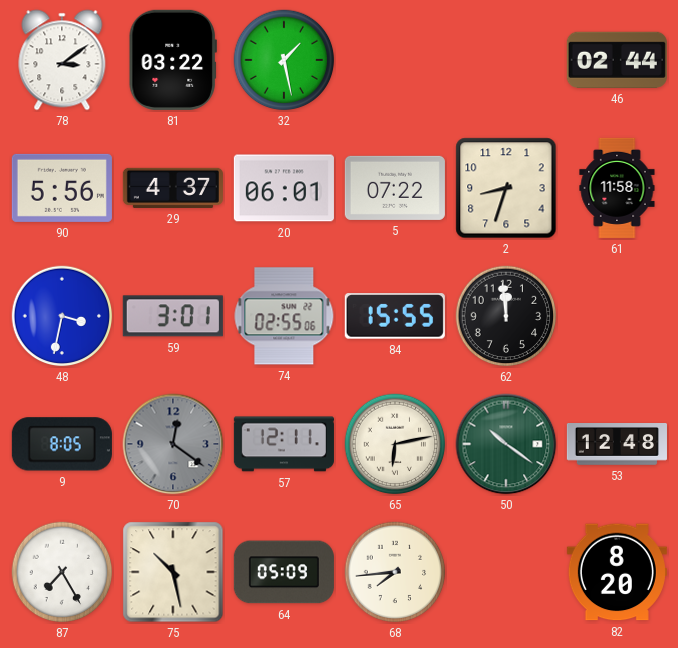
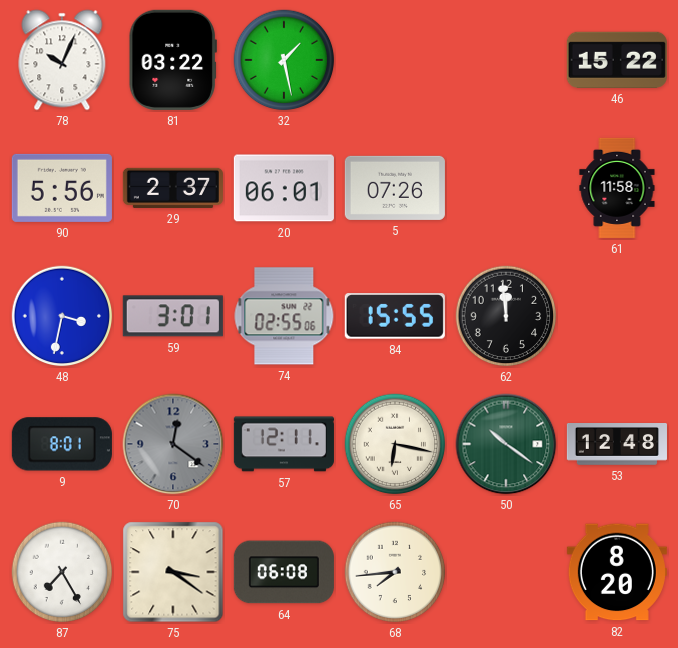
78: 3:09 -> 10:04 (62, 60)
46: 02:44 -> 15:22 (617, 60)
29: 4:37 -> 2:37 (173, 188)
5: 07:22 -> 07:26 (395, 188)
2: 8:33 -> none (506, 188)
9: 8:05 -> 8:01 (62, 444)
65: 6:13 -> 6:17 (395, 444)
75: 10:28 -> 3:21 (173, 572)
64: 05:09 -> 06:08 (284, 572)
